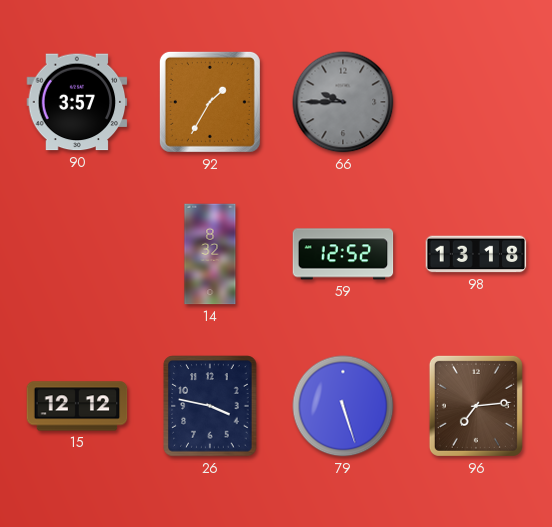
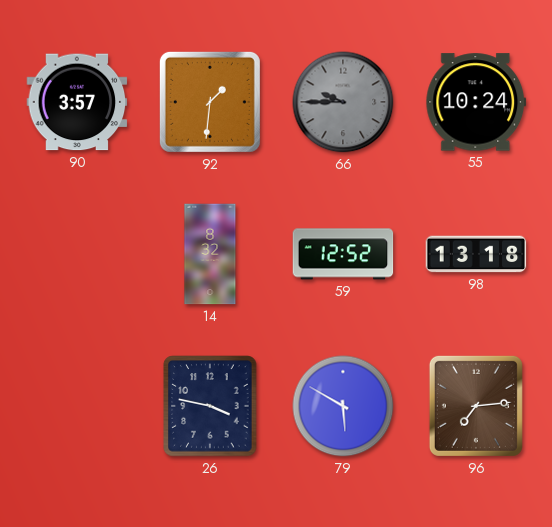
92: 1:35 -> 1:31 (210, 102)
55: none -> 10:24 (476, 102)
15: 12:12 -> none (77, 406)
79: 5:27 -> 5:50 (343, 406)
